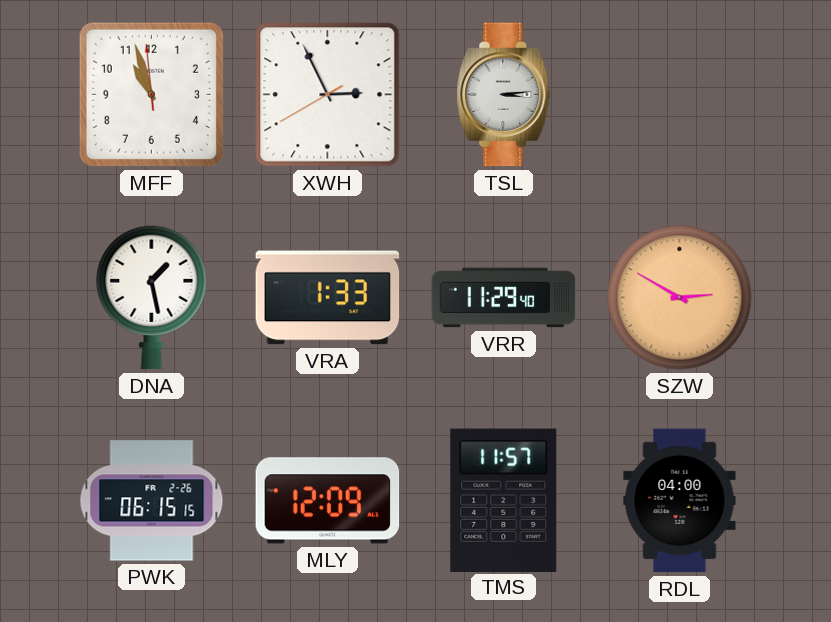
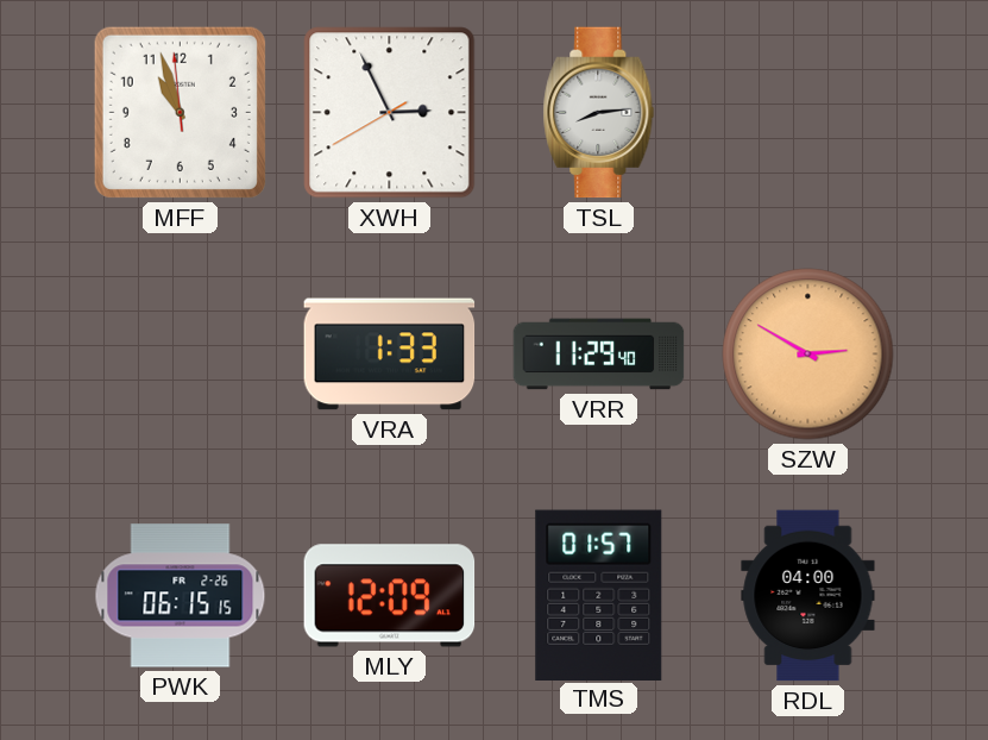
TSL: 3:14 -> 8:14 (599, 113)
DNA: 1:28 -> none (152, 297)
TMS: 11:57 -> 01:57 (599, 595)
